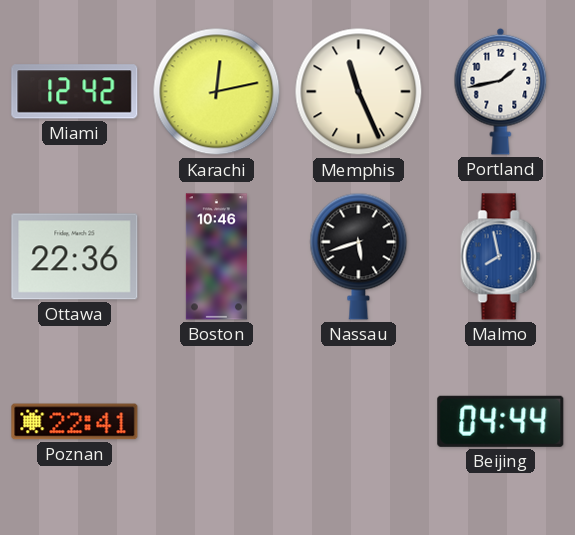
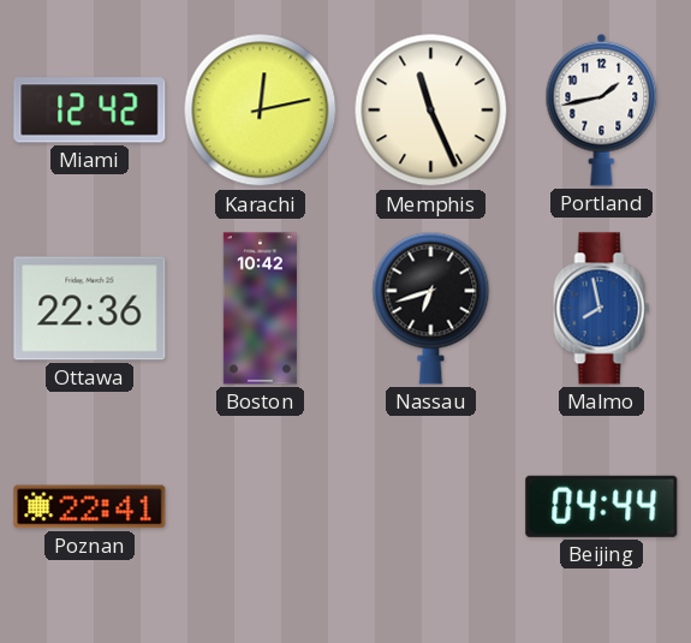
Boston: 10:46 -> 10:42 (260, 309)
Nassau: 5:42 -> 6:42 (431, 308)
